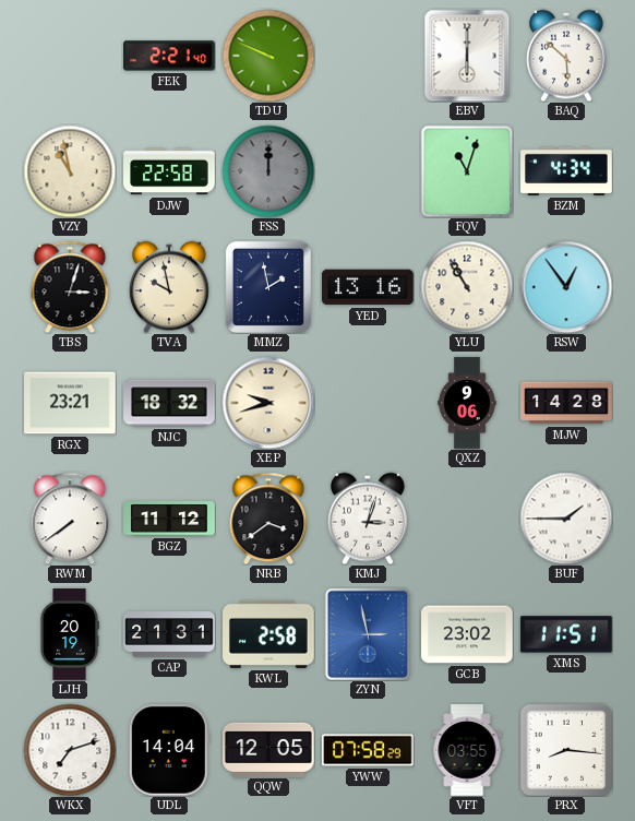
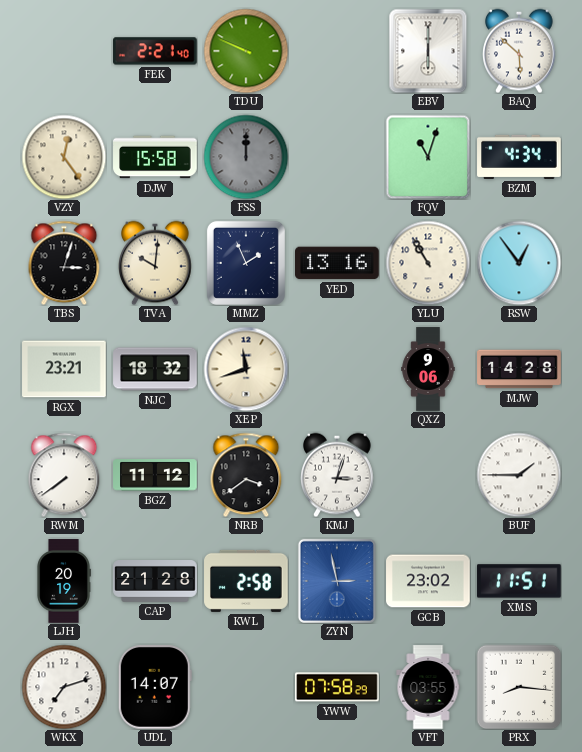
VZY: 10:58 -> 12:24 (64, 157)
DJW: 22:58 -> 15:58 (155, 157)
TVA: 9:58 -> 10:01 (156, 263)
MMZ: 1:58 -> 1:56 (246, 263)
XEP: 9:42 -> 11:42 (246, 369)
CAP: 21:31 -> 21:28 (155, 582)
UDL: 14:04 -> 14:07 (155, 687)
QQW: 12:05 -> none (268, 749)
